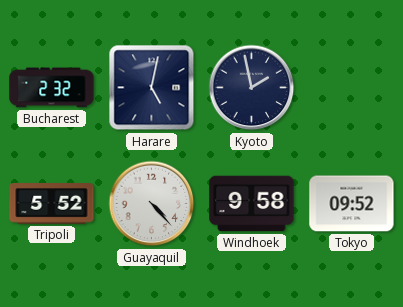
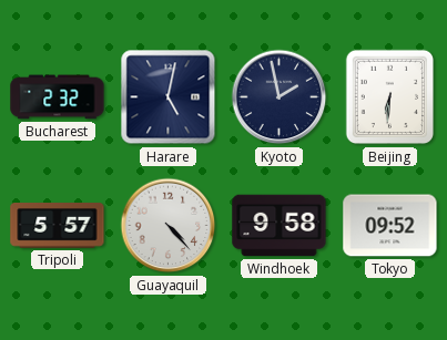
Beijing: none -> 6:31 (390, 97)
Tripoli: 5:52 -> 5:57 (58, 226)
